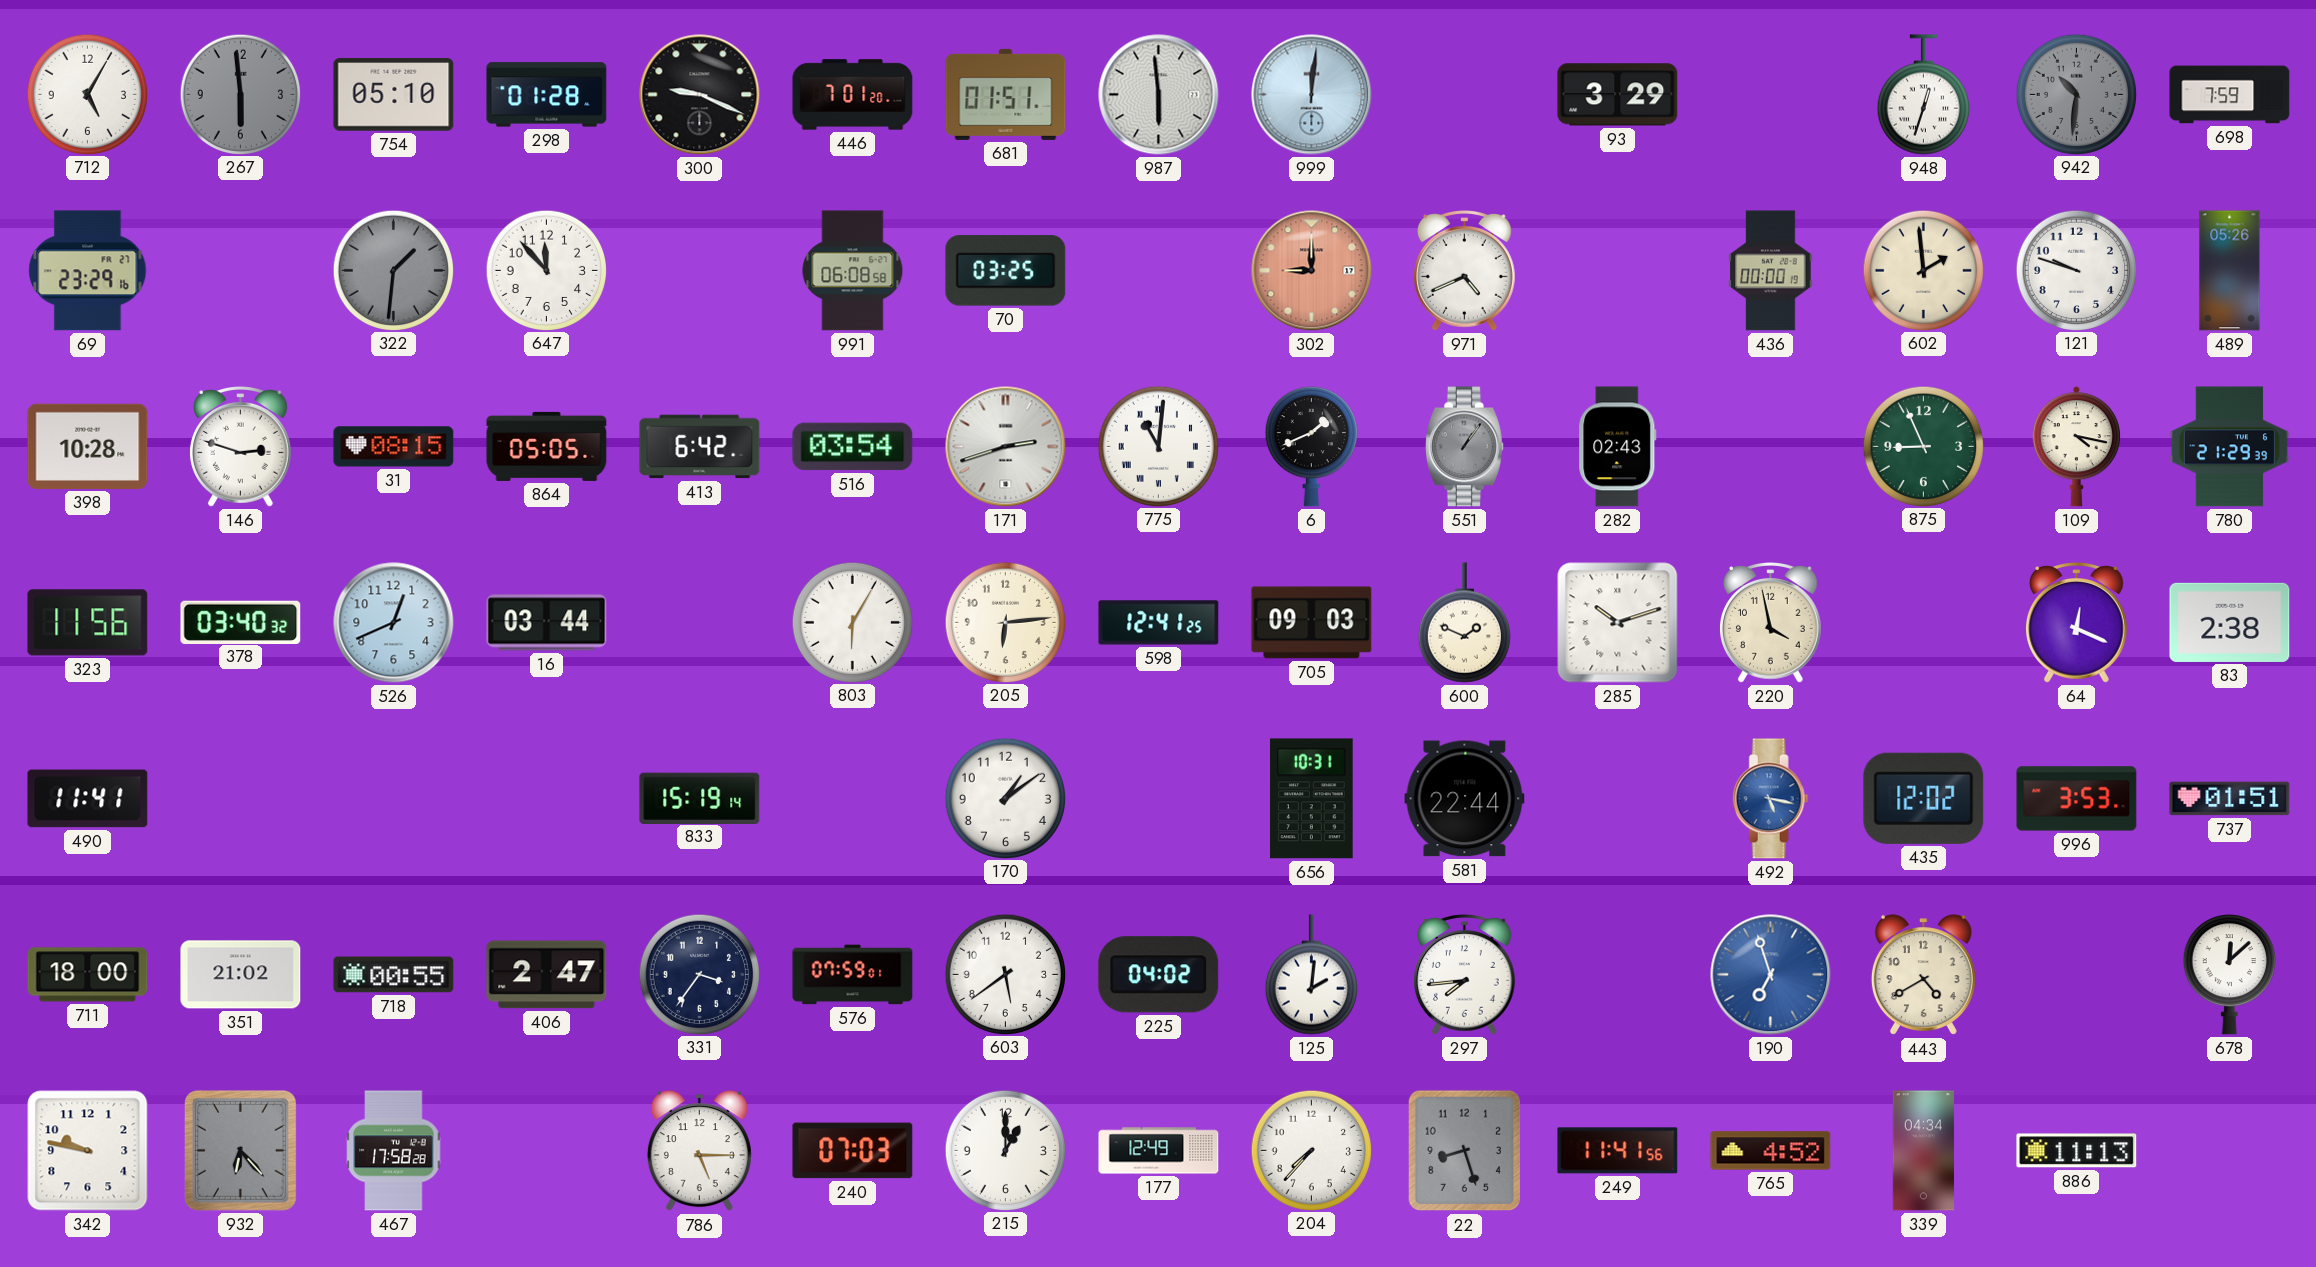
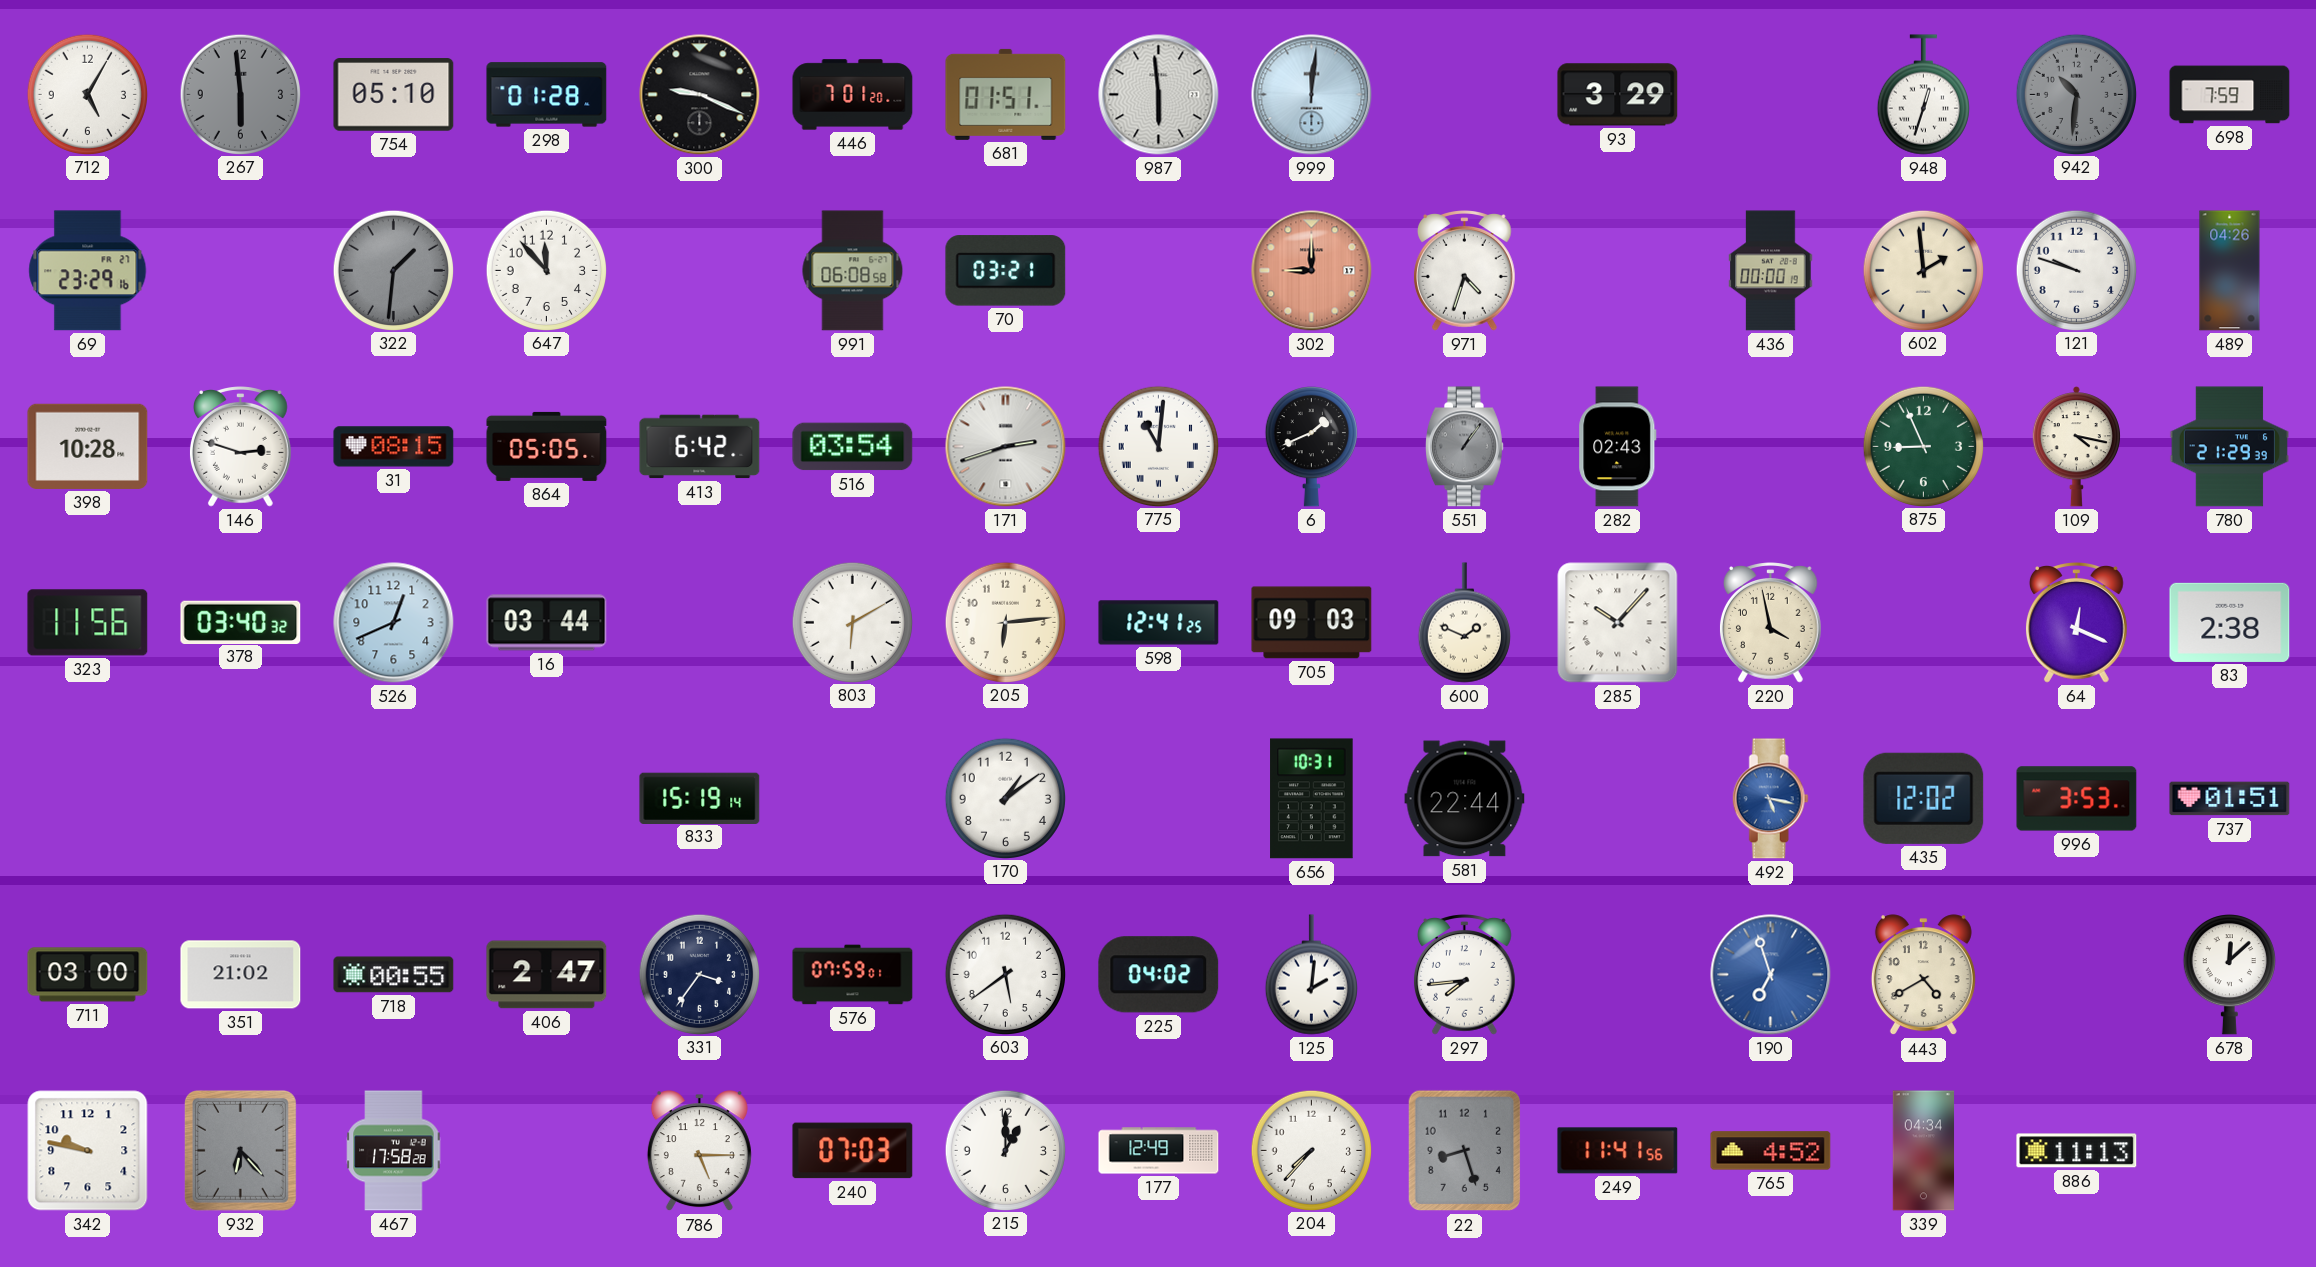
70: 03:25 -> 03:21 (1006, 271)
971: 4:41 -> 4:33 (1465, 271)
489: 05:26 -> 04:26 (2230, 271)
803: 6:05 -> 6:10 (852, 622)
285: 10:12 -> 10:07 (1618, 623)
490: 11:41 -> none (88, 799)
711: 18:00 -> 03:00 (88, 975)
